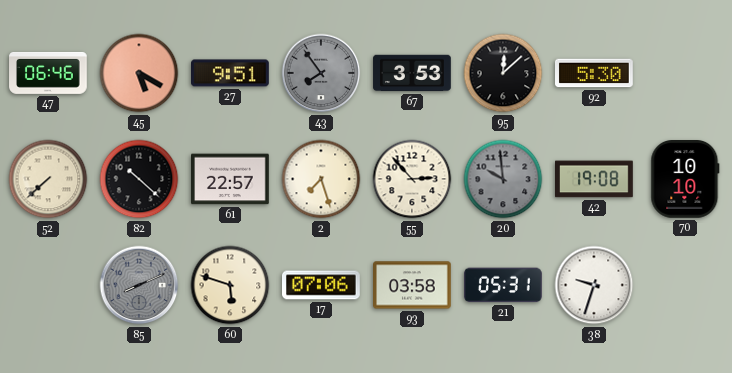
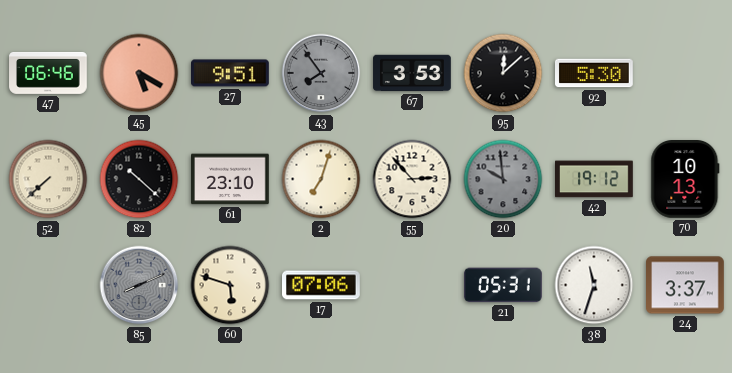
61: 22:57 -> 23:10 (231, 179)
2: 7:27 -> 7:03 (321, 179)
42: 19:08 -> 19:12 (595, 179)
70: 10:10 -> 10:13 (685, 180)
93: 03:58 -> none (413, 285)
38: 9:33 -> 11:33 (594, 285)
24: none -> 3:37 (686, 285)
